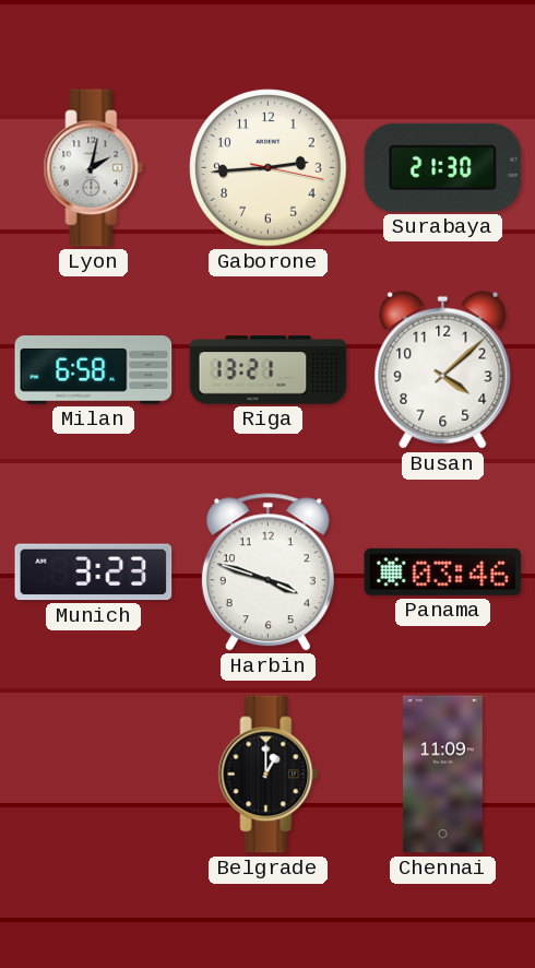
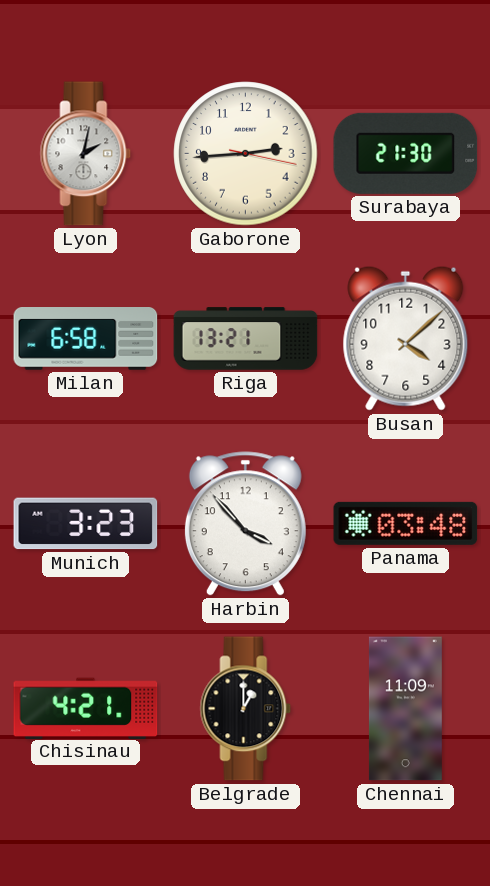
Harbin: 3:48 -> 3:53 (245, 524)
Panama: 03:46 -> 03:48 (406, 523)
Chisinau: none -> 4:21 (86, 708)
